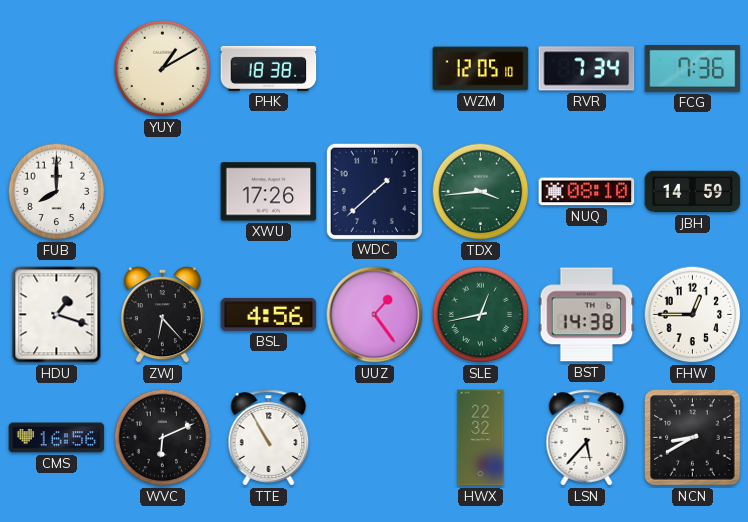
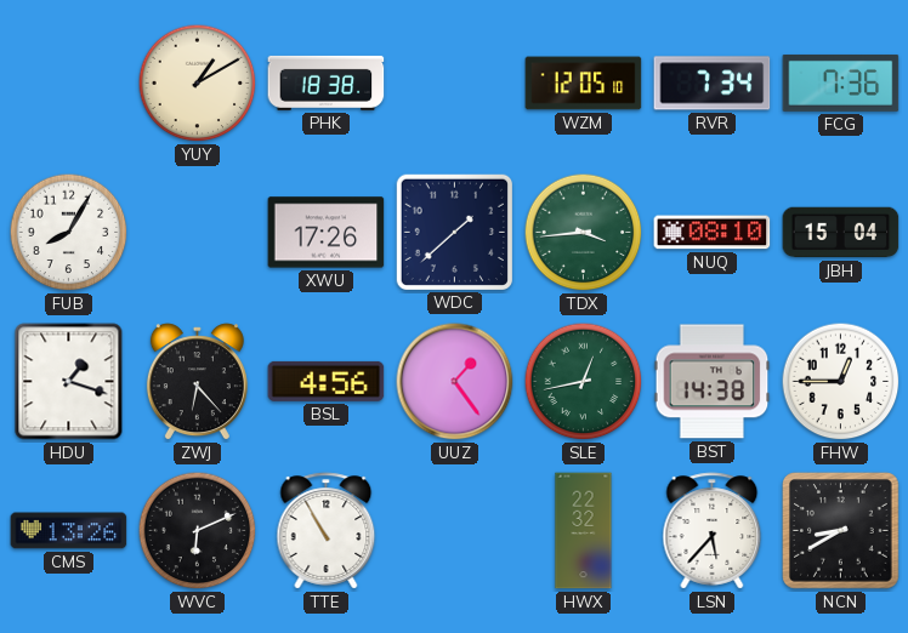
FUB: 8:00 -> 8:05 (69, 233)
JBH: 14:59 -> 15:04 (841, 233)
CMS: 16:56 -> 13:26 (69, 531)
